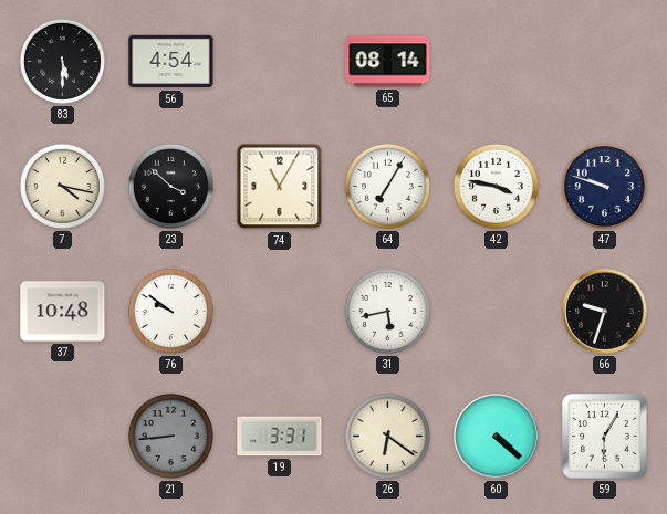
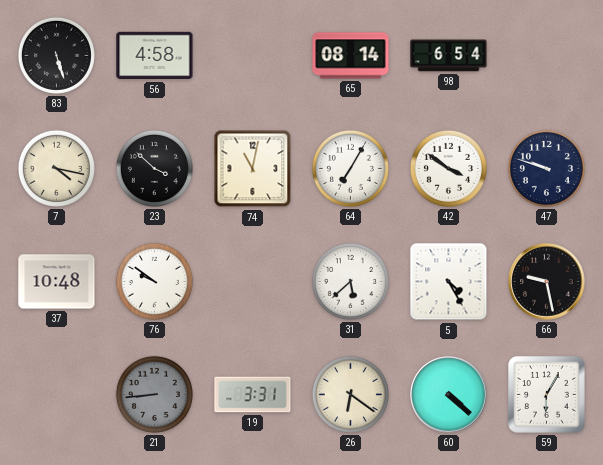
83: 5:30 -> 5:27 (56, 55)
56: 4:54 -> 4:58 (155, 56)
98: none -> 6:54 (449, 56)
74: 11:05 -> 11:02 (253, 169)
42: 3:47 -> 3:51 (448, 168)
31: 5:43 -> 5:38 (350, 281)
5: none -> 4:25 (449, 282)
66: 9:33 -> 9:28 (547, 282)
